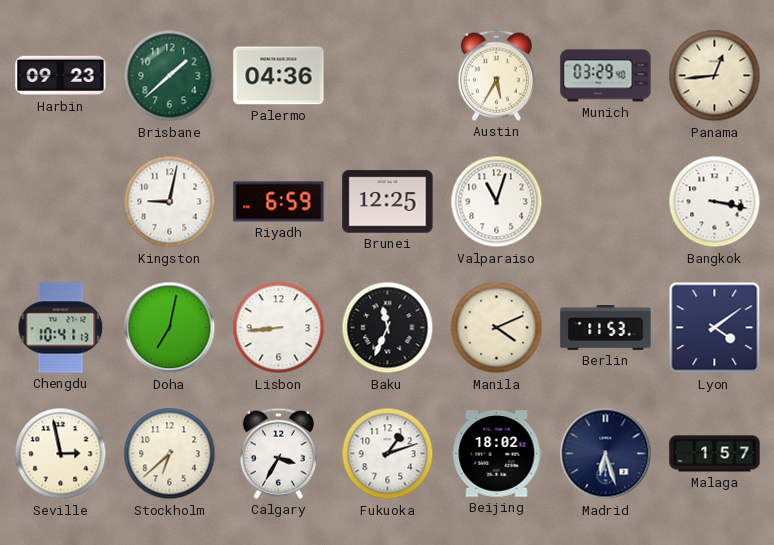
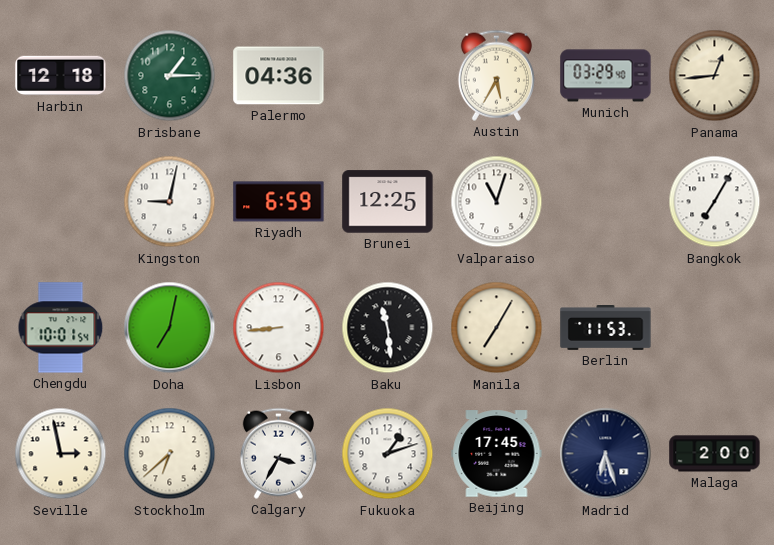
Harbin: 09:23 -> 12:18 (61, 76)
Brisbane: 1:38 -> 1:15 (170, 76)
Bangkok: 3:17 -> 7:05 (715, 202)
Chengdu: 10:41 -> 10:01 (61, 328)
Baku: 11:34 -> 11:29 (388, 328)
Manila: 4:11 -> 7:05 (497, 328)
Lyon: 4:09 -> none (715, 328)
Beijing: 18:02 -> 17:45 (497, 454)
Malaga: 1:57 -> 2:00 (715, 454)
